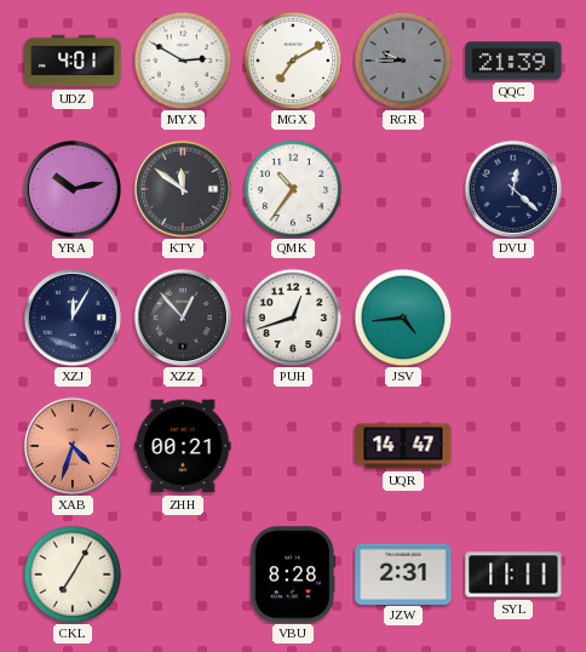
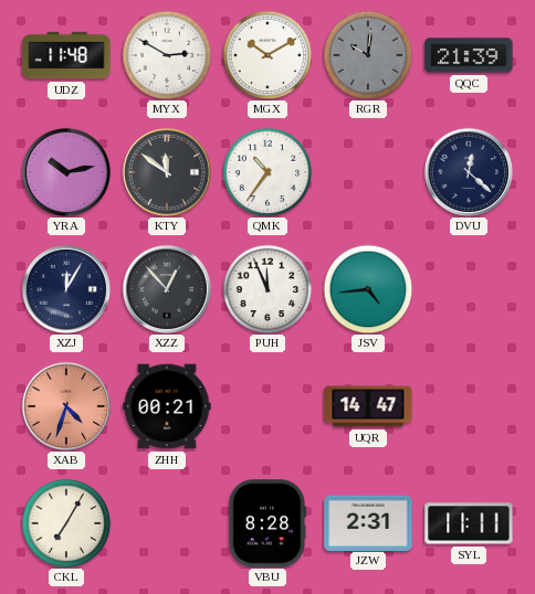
UDZ: 4:01 -> 11:48 (66, 55)
MGX: 7:10 -> 10:10 (267, 55)
RGR: 9:45 -> 10:01 (368, 55)
PUH: 12:42 -> 11:56 (267, 289)
